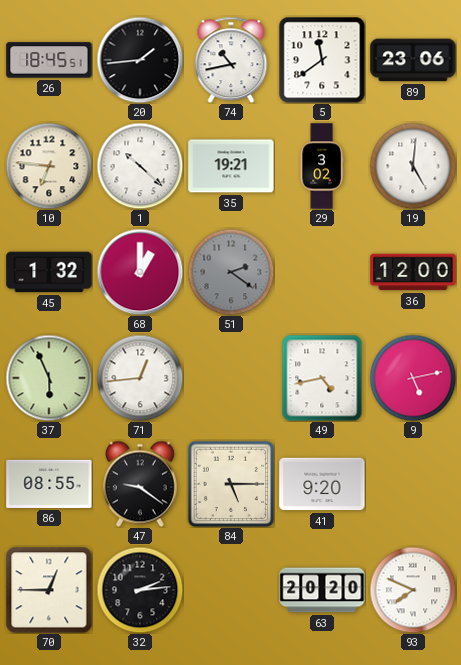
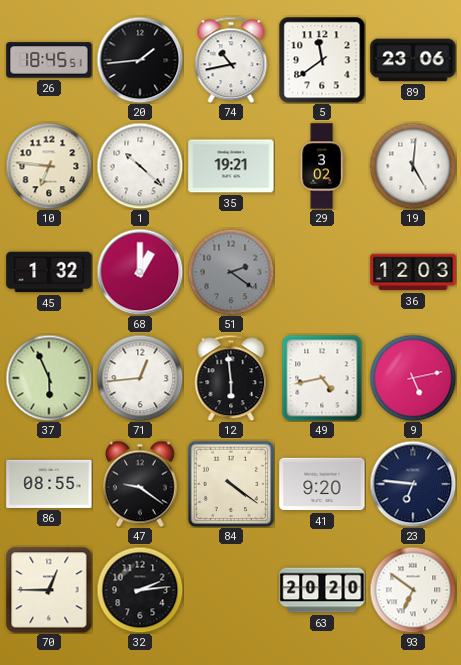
36: 12:00 -> 12:03 (413, 272)
12: none -> 5:59 (231, 378)
84: 5:15 -> 4:21 (231, 484)
23: none -> 6:46 (413, 484)
93: 7:49 -> 6:51 (413, 590)
